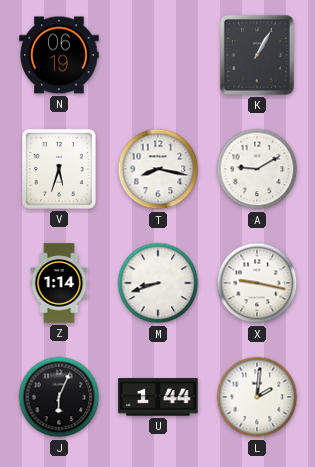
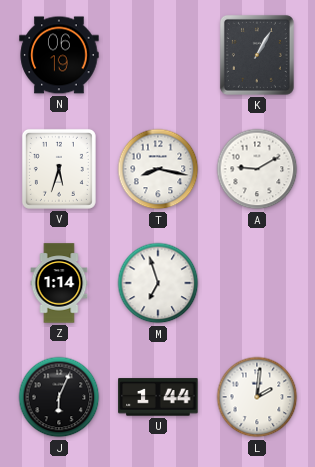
M: 8:42 -> 6:57 (158, 283)
X: 9:17 -> none (257, 283)
